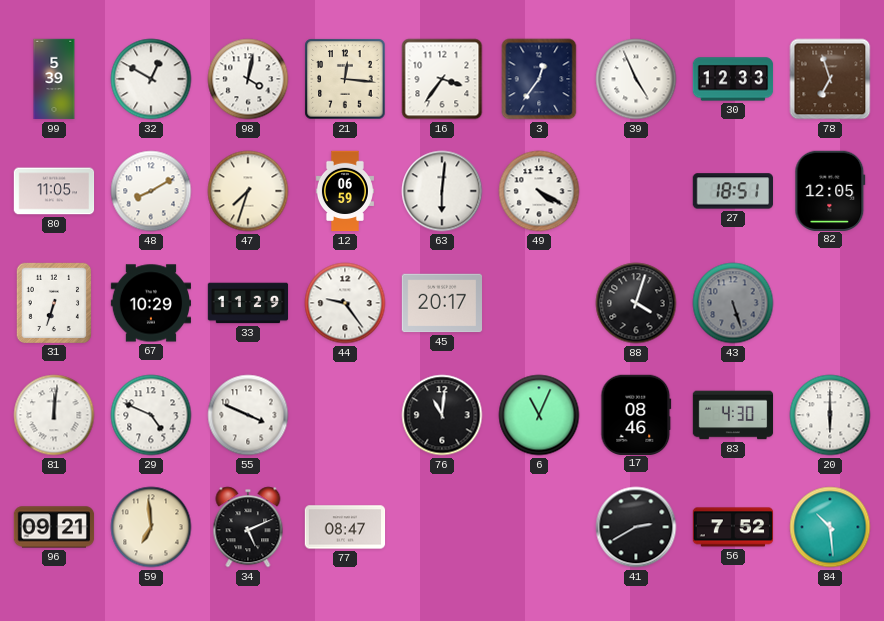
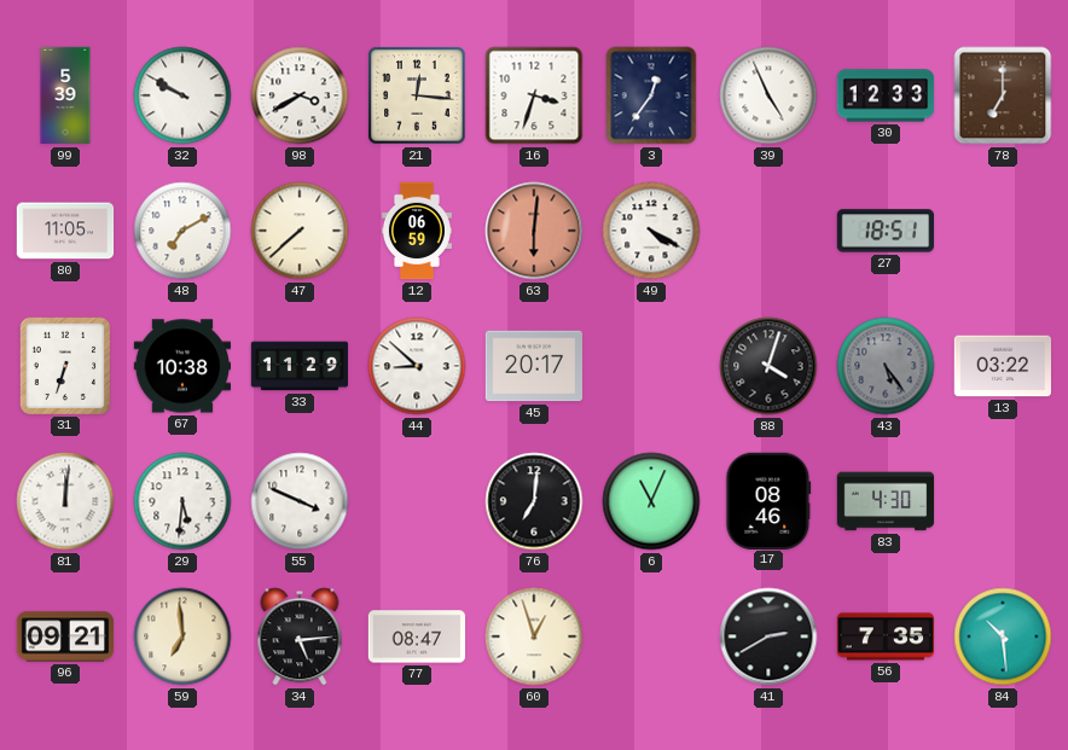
32: 12:50 -> 9:50 (182, 95)
98: 4:02 -> 3:40 (300, 95)
16: 3:36 -> 3:33 (534, 95)
78: 6:57 -> 7:00 (1003, 95)
48: 8:10 -> 7:10 (182, 231)
47: 7:33 -> 7:38 (300, 231)
63 dial: white -> salmon (534, 231)
82: 12:05 -> none (830, 190)
67: 10:29 -> 10:38 (182, 366)
44: 9:24 -> 8:52 (417, 366)
43: 5:27 -> 5:24 (886, 366)
13: none -> 03:22 (1002, 366)
29: 4:49 -> 5:31 (182, 501)
76: 11:01 -> 7:01 (534, 501)
20: 6:00 -> none (830, 415)
34: 5:11 -> 5:14 (300, 636)
60: none -> 12:57 (534, 636)
56: 7:52 -> 7:35 (886, 636)
